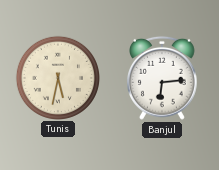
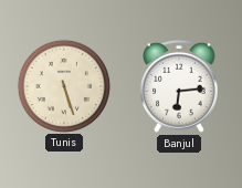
Tunis: 5:32 -> 5:27 (63, 85)
